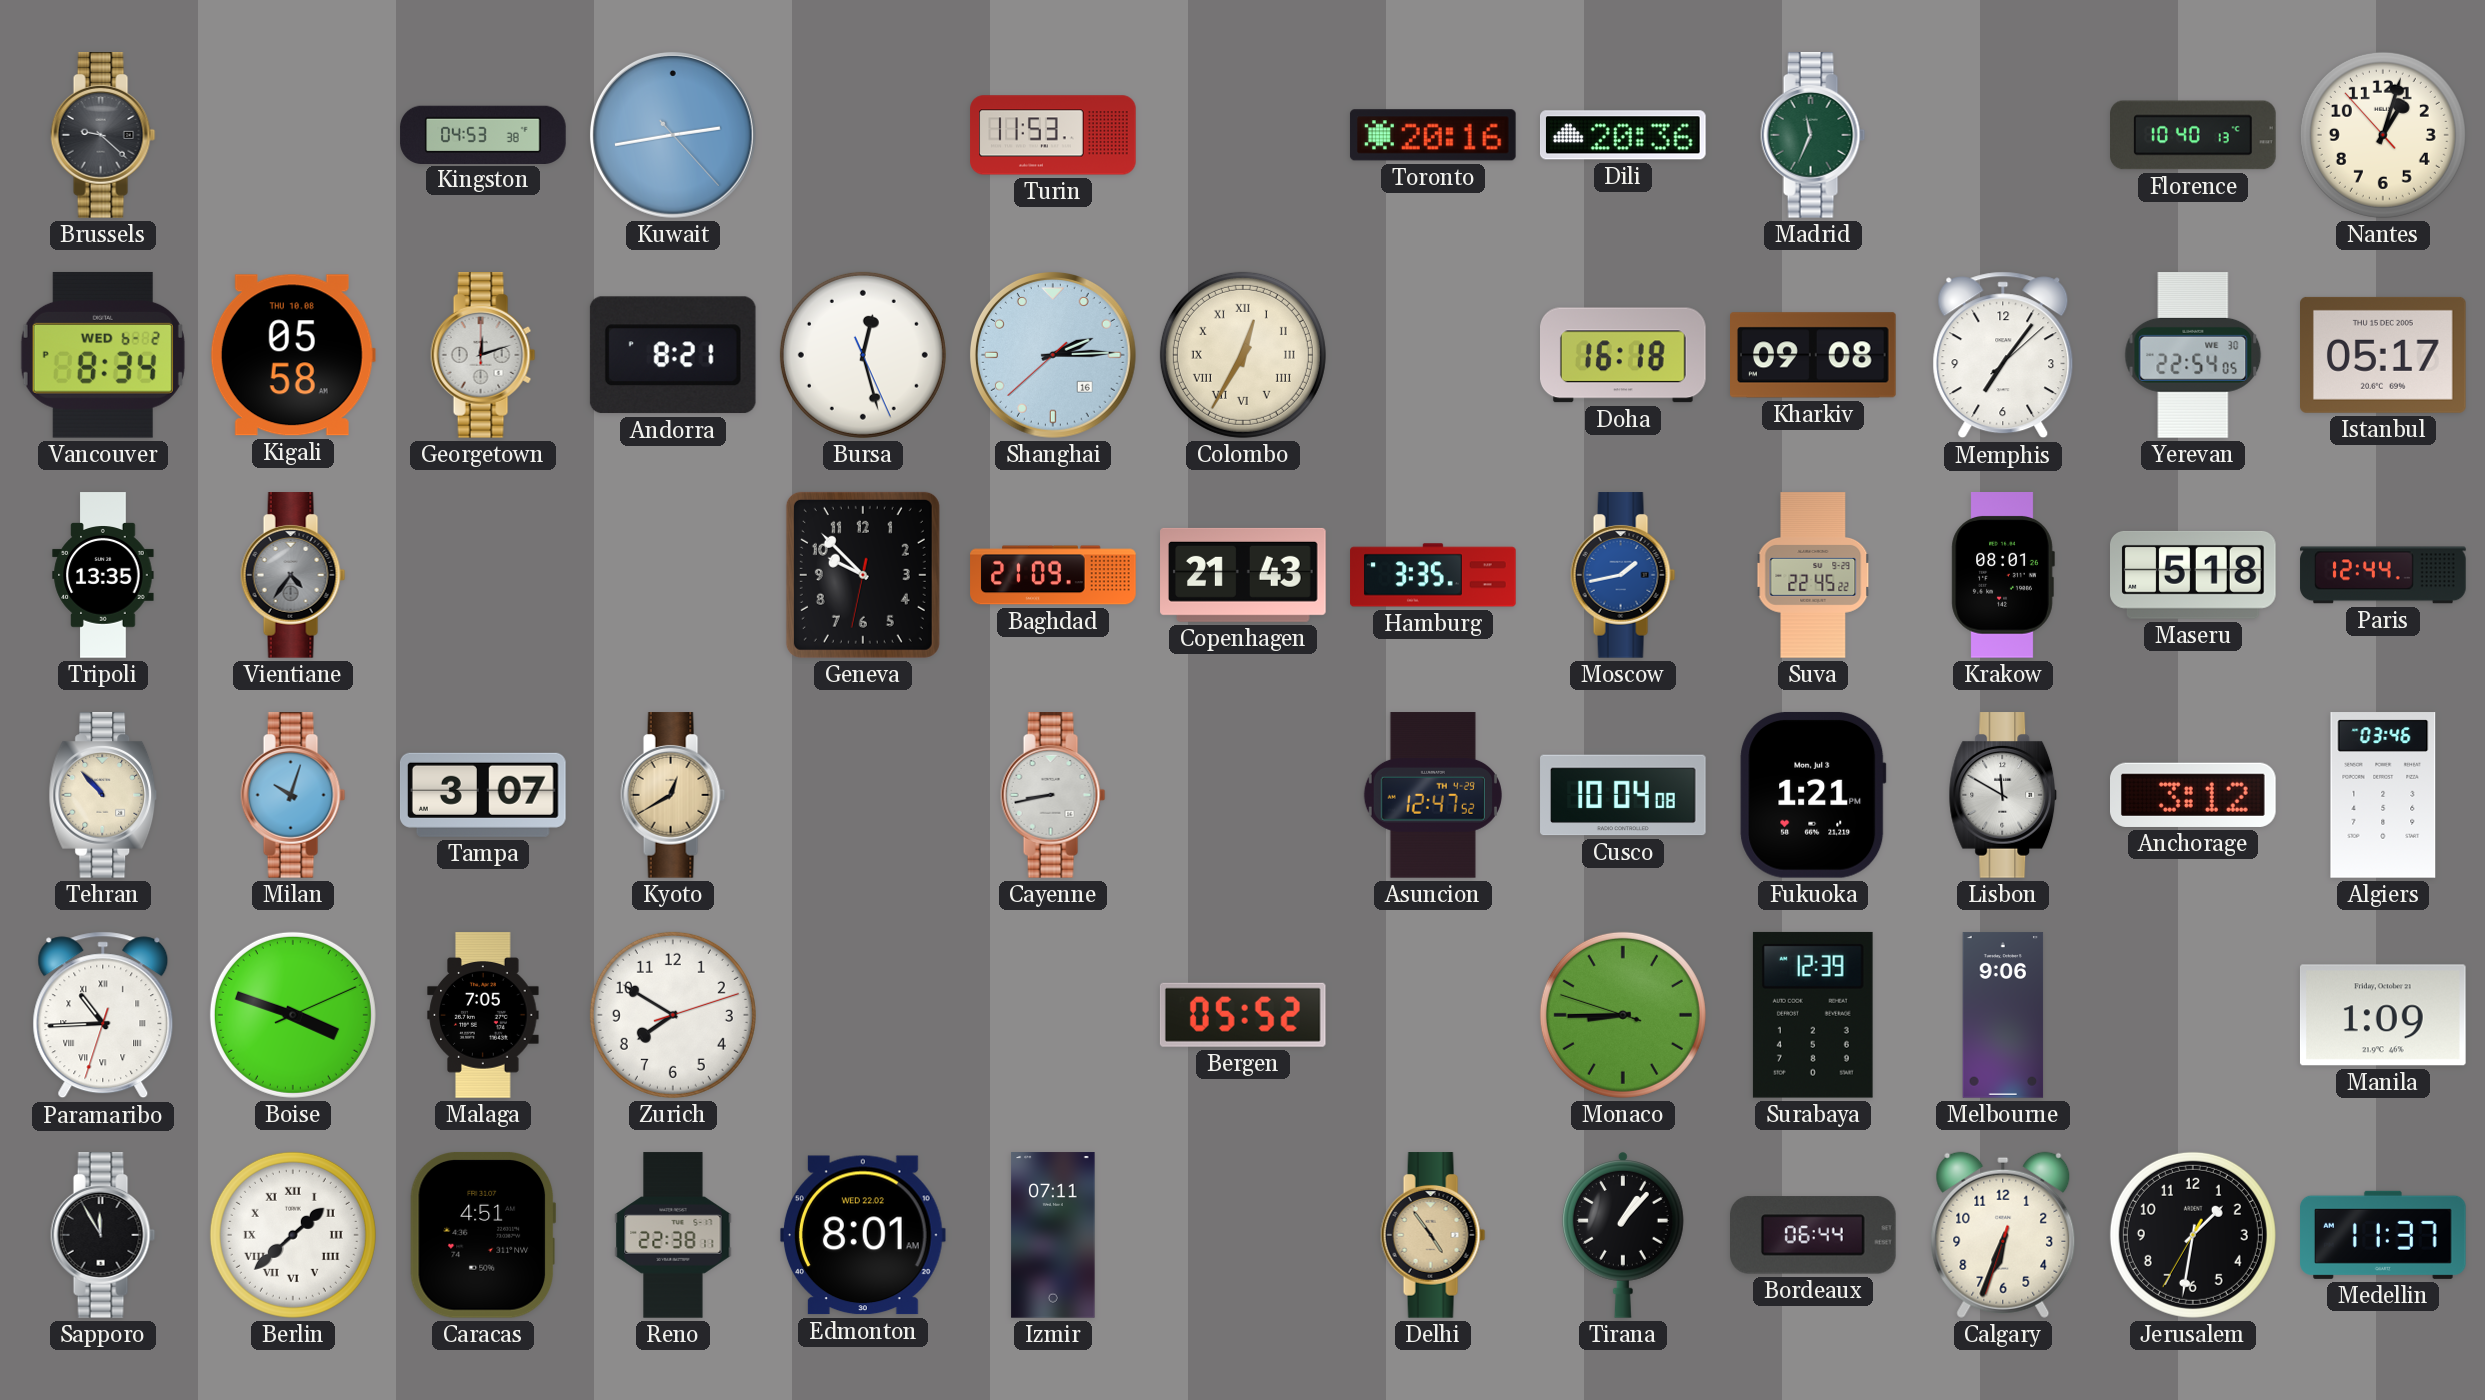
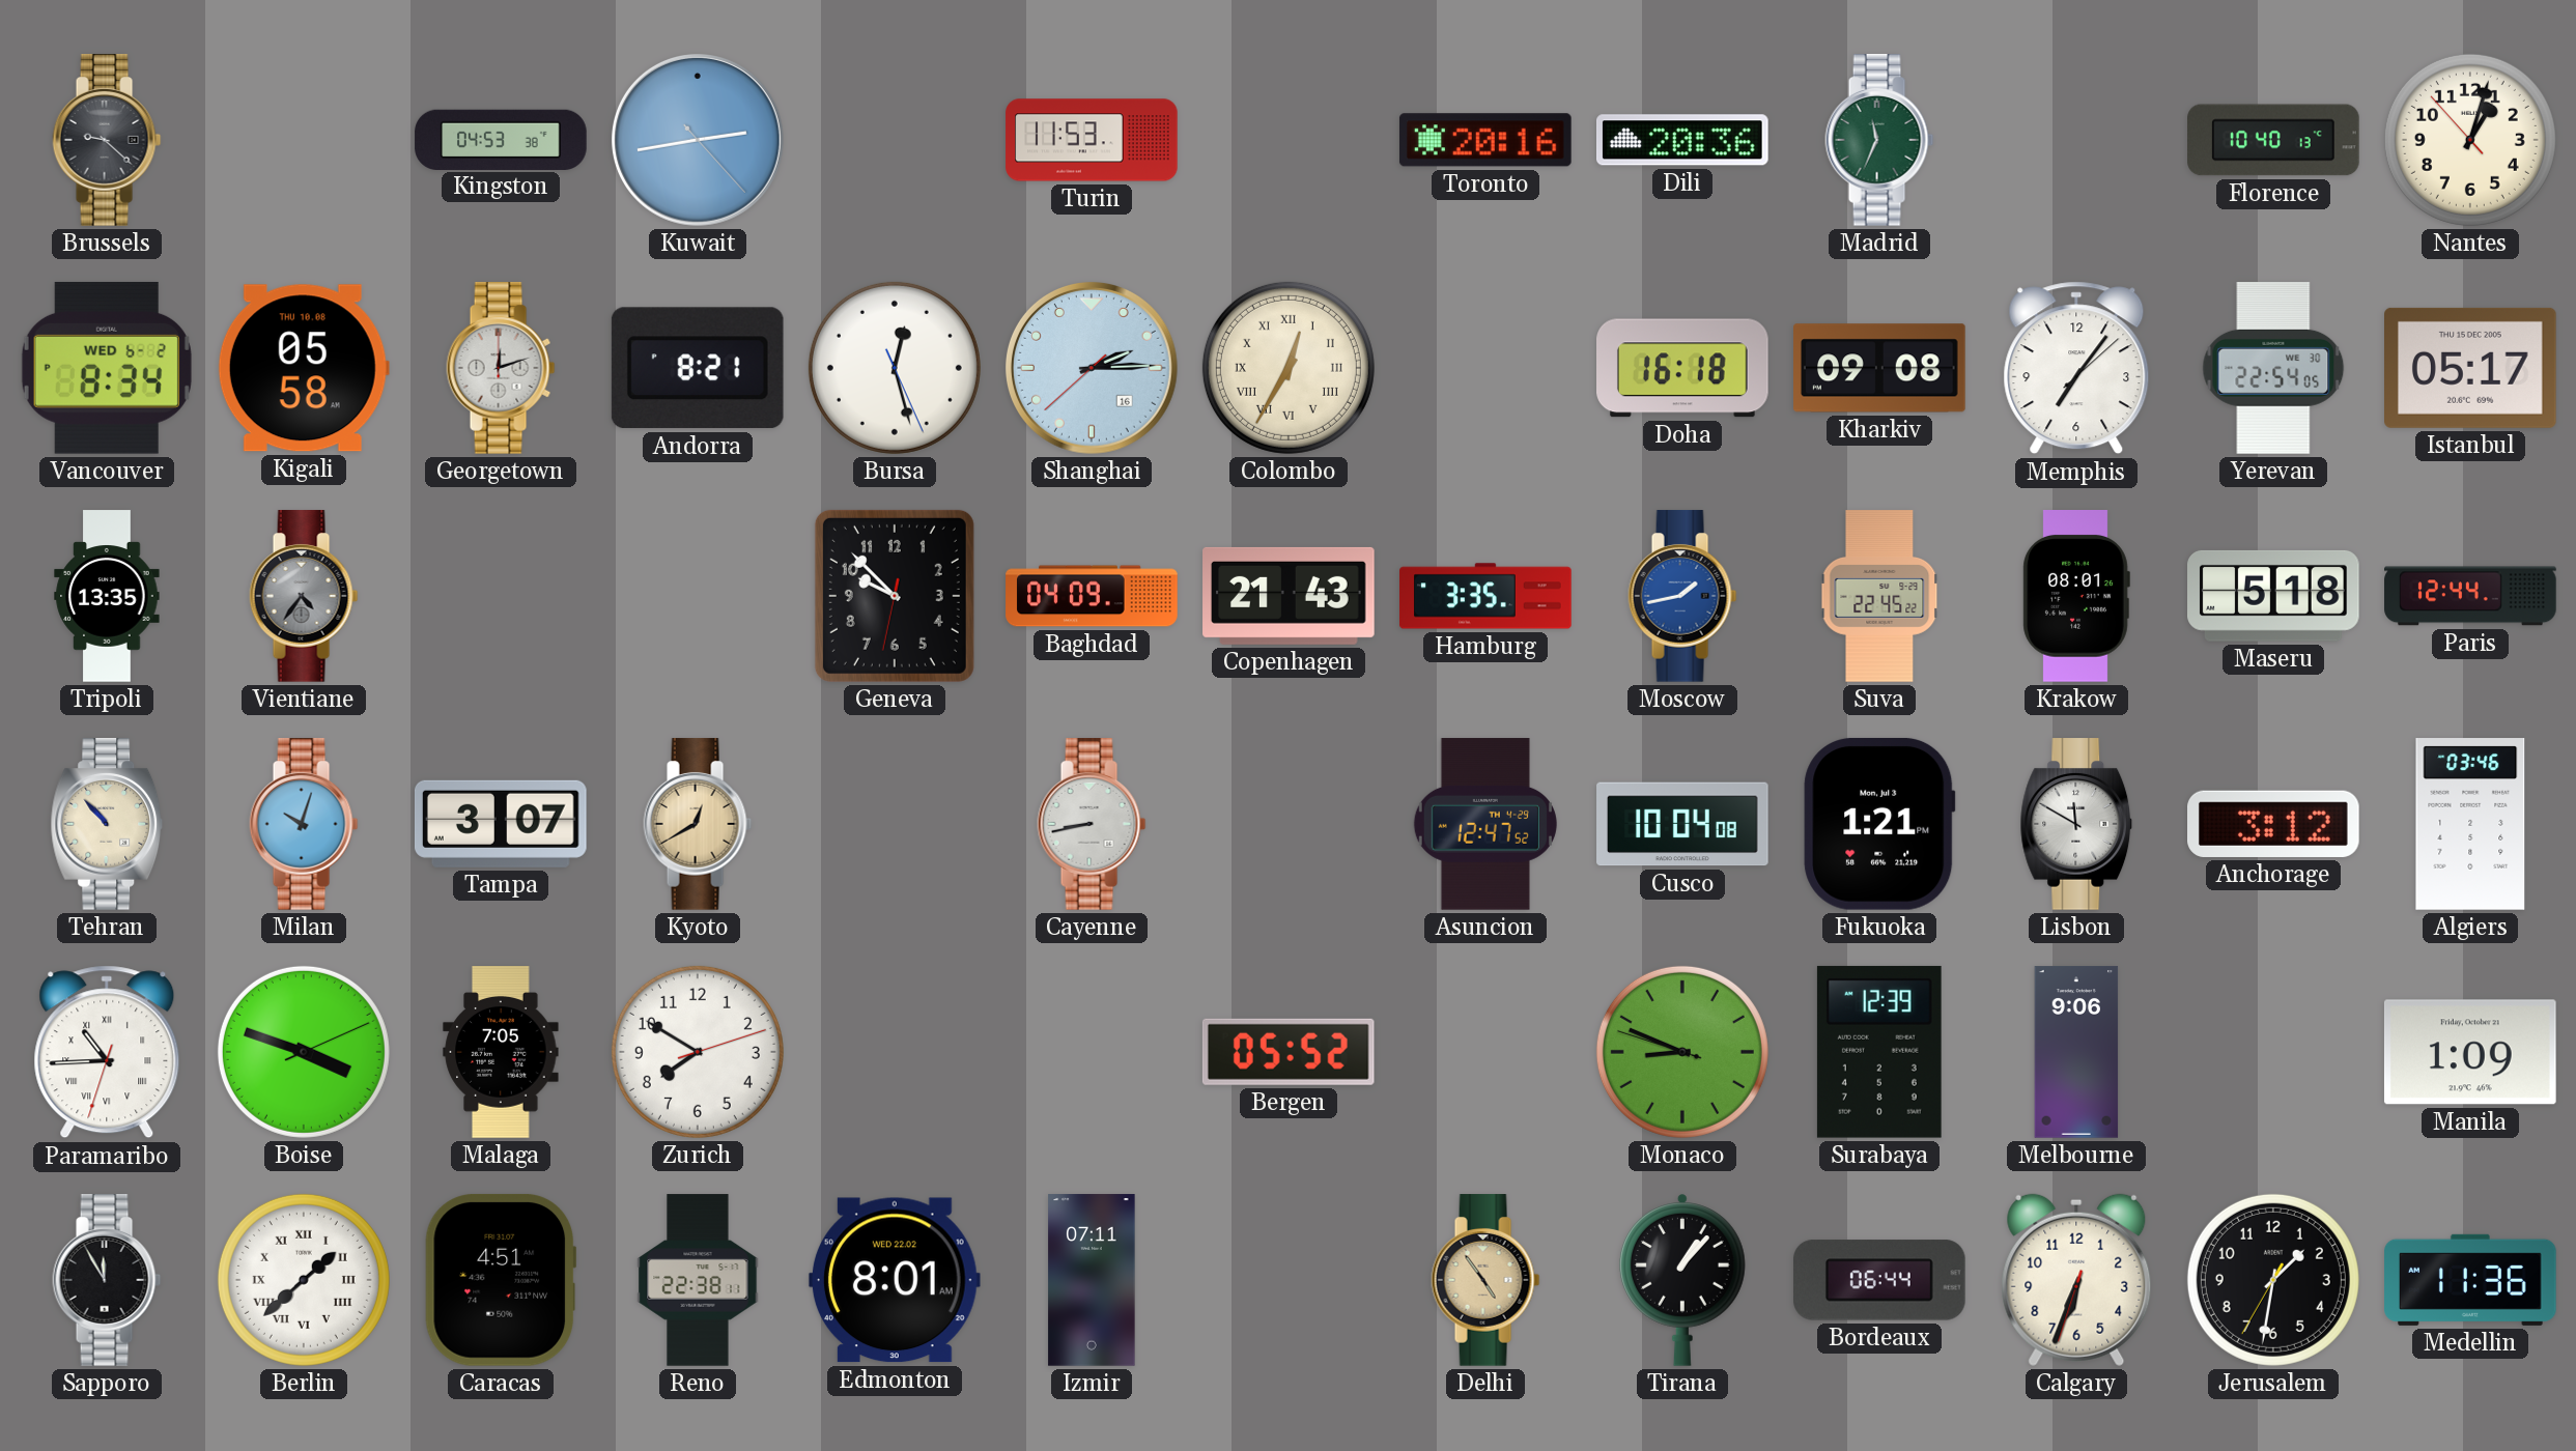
Baghdad: 21:09 -> 04:09 (1092, 596)
Monaco: 8:44 -> 8:48 (1682, 1052)
Medellin: 11:37 -> 11:36 (2470, 1280)
